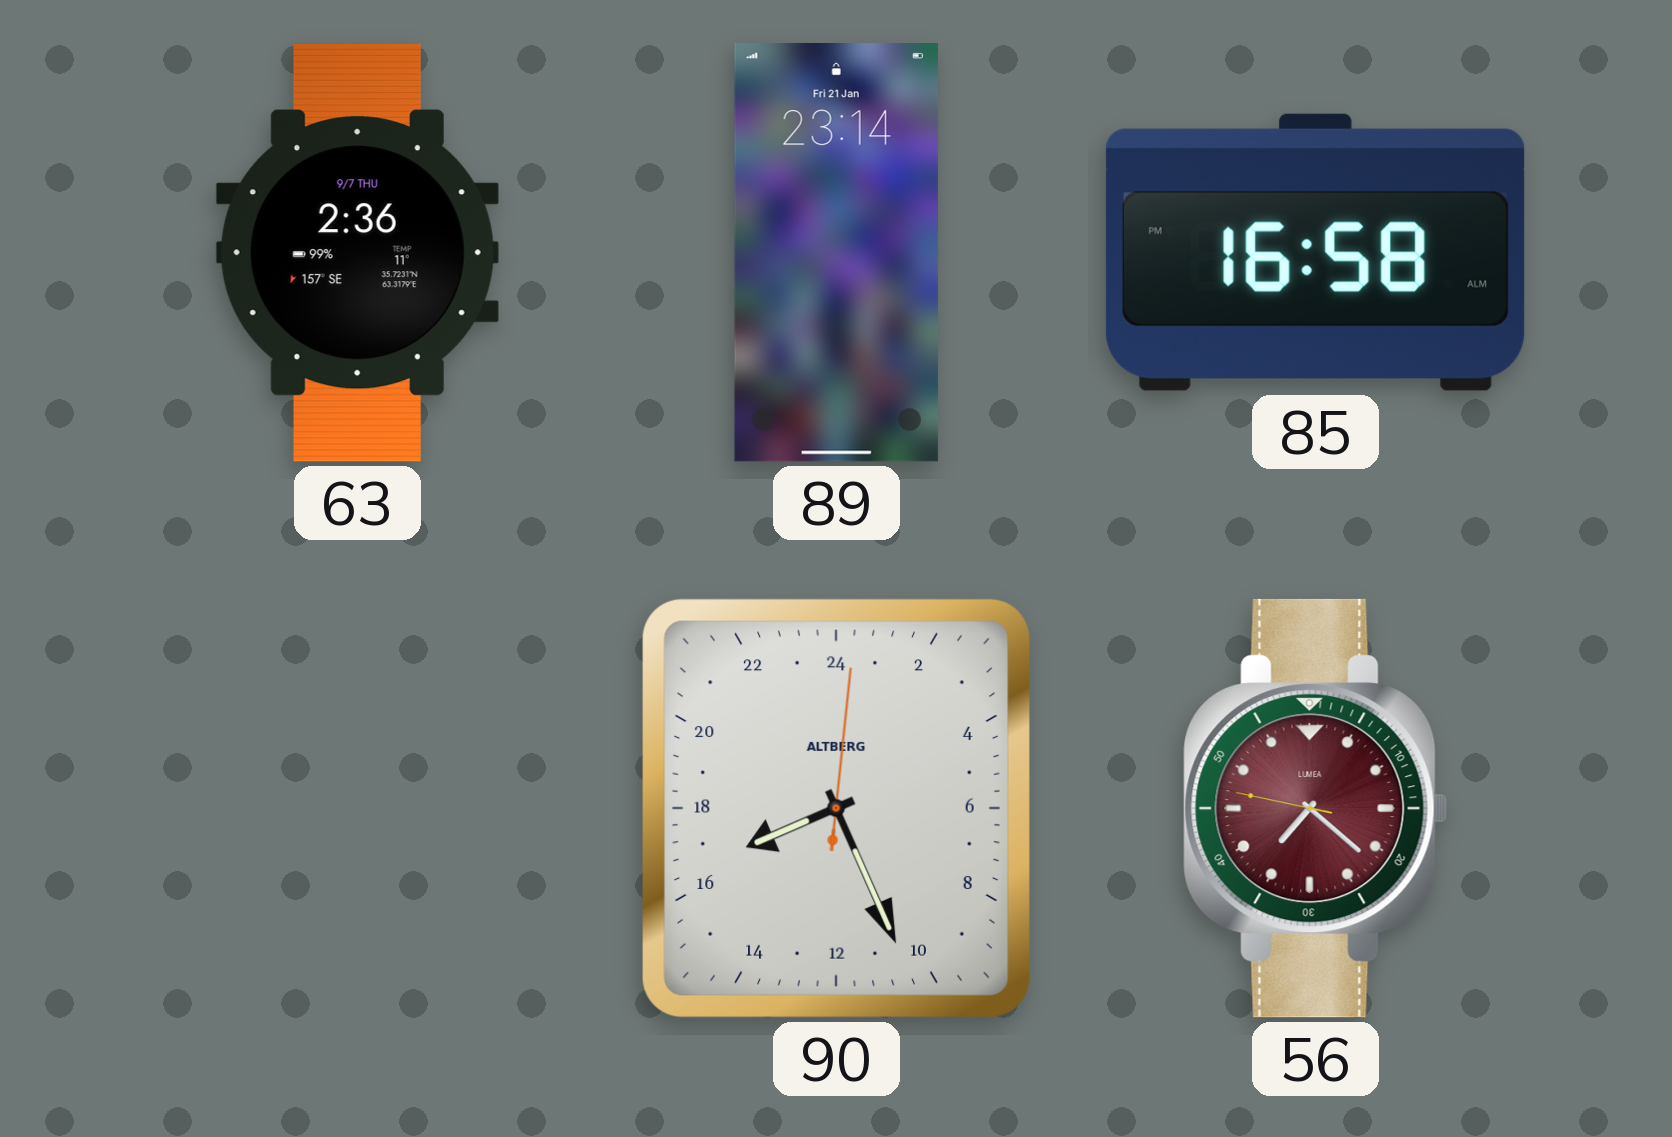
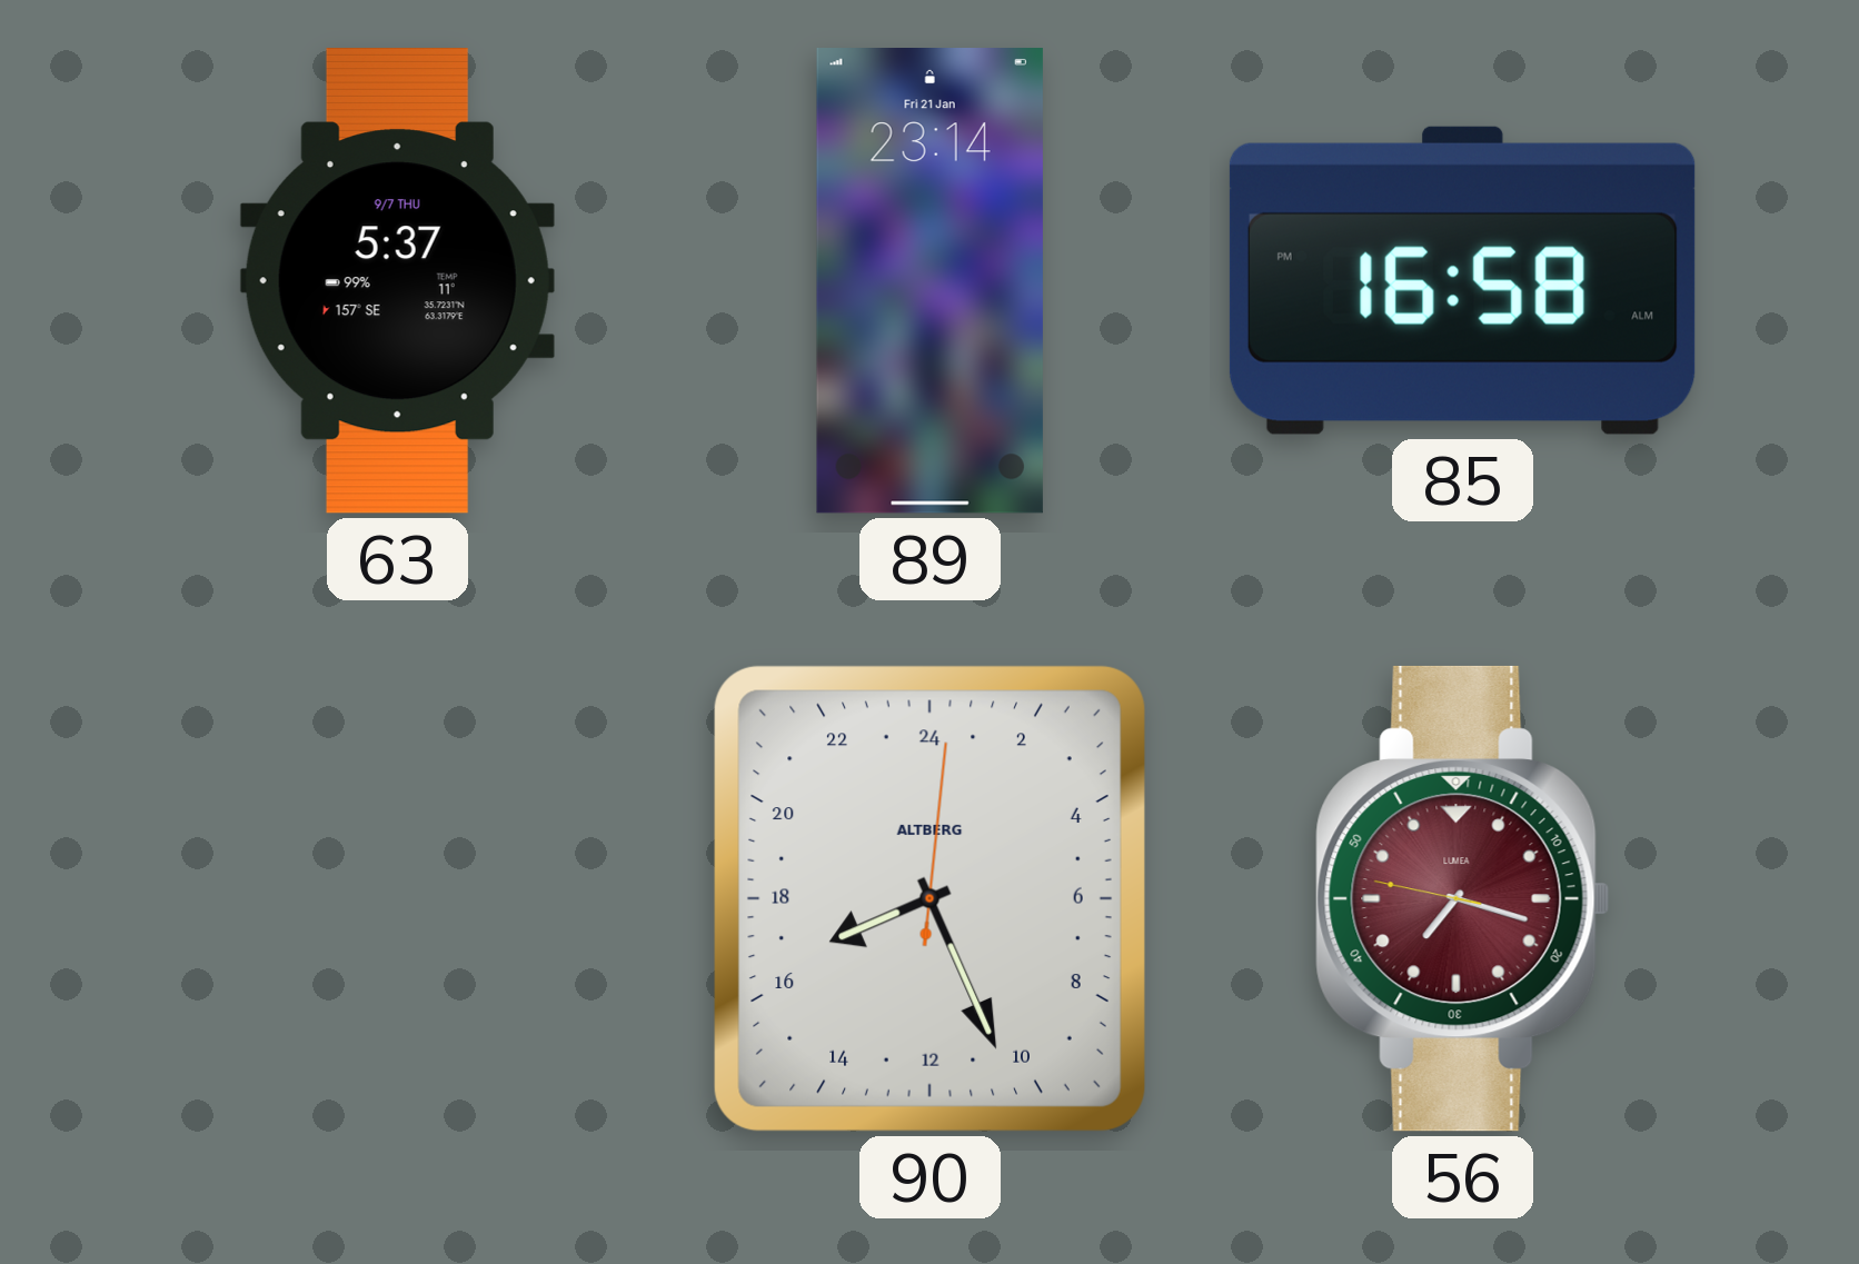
63: 2:36 -> 5:37 (397, 280)
56: 7:21 -> 7:17 (1463, 898)
